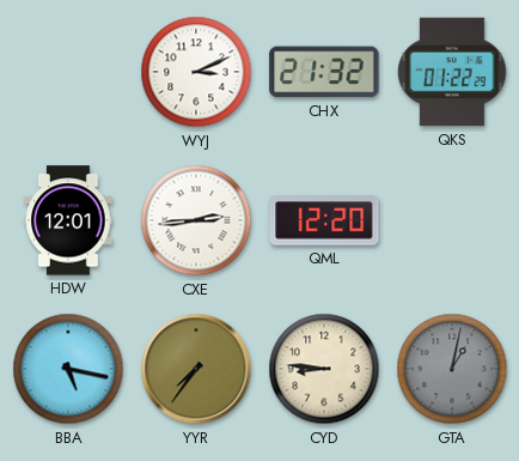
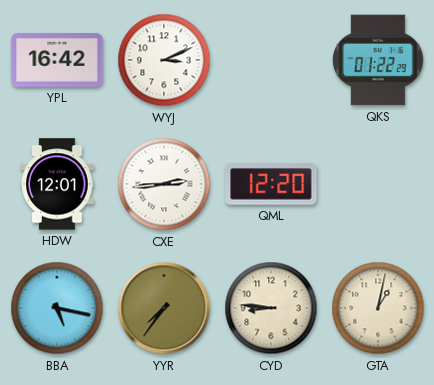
YPL: none -> 16:42 (57, 60)
CHX: 21:32 -> none (324, 72)
GTA dial: grey -> cream (378, 308)
